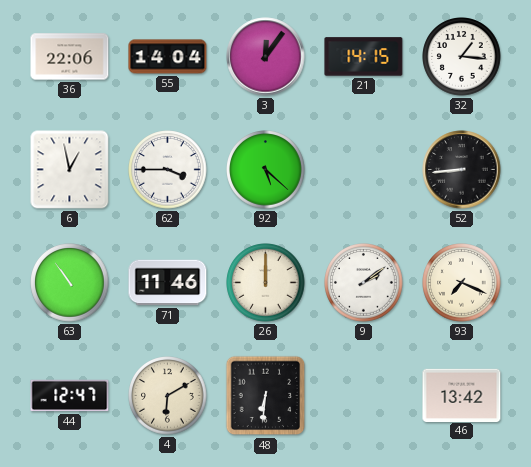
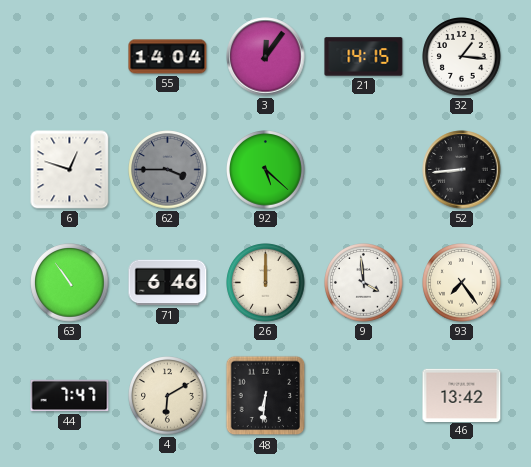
36: 22:06 -> none (70, 57)
6: 12:58 -> 12:48 (70, 170)
62 dial: white -> grey (168, 170)
71: 11:46 -> 6:46 (168, 283)
9: 2:09 -> 3:59 (364, 283)
93: 7:19 -> 7:24 (462, 283)
44: 12:47 -> 7:47 (70, 396)
